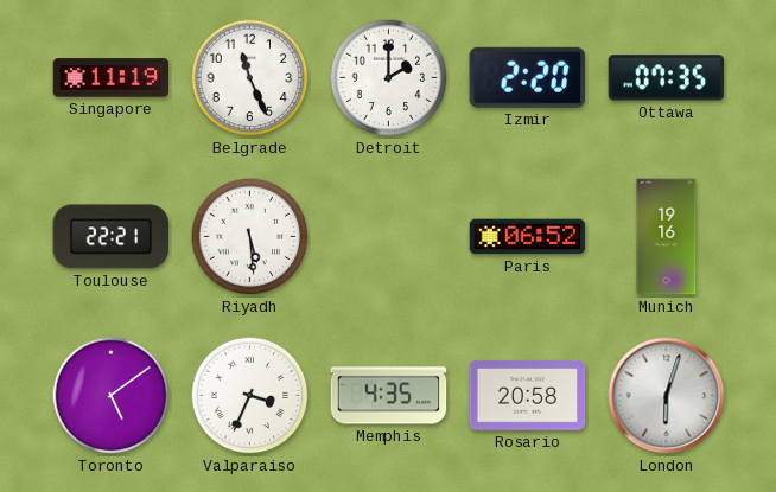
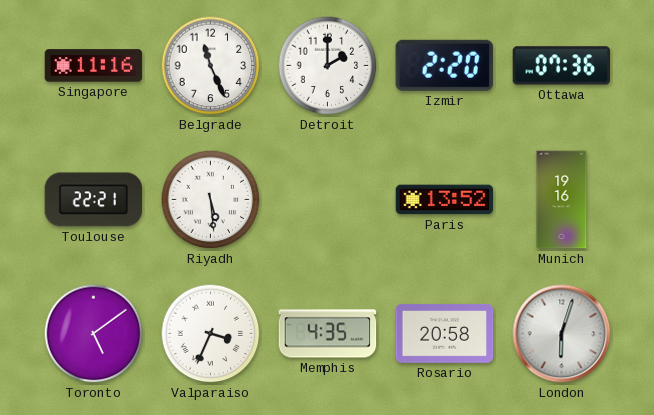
Singapore: 11:19 -> 11:16 (94, 66)
Ottawa: 07:35 -> 07:36 (562, 66)
Paris: 06:52 -> 13:52 (445, 200)
